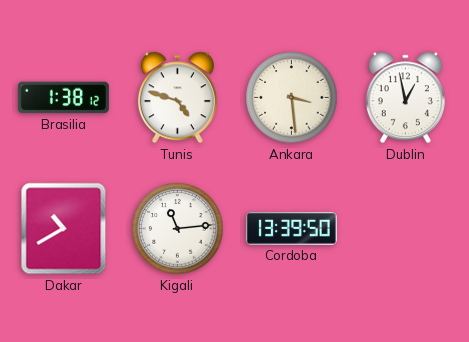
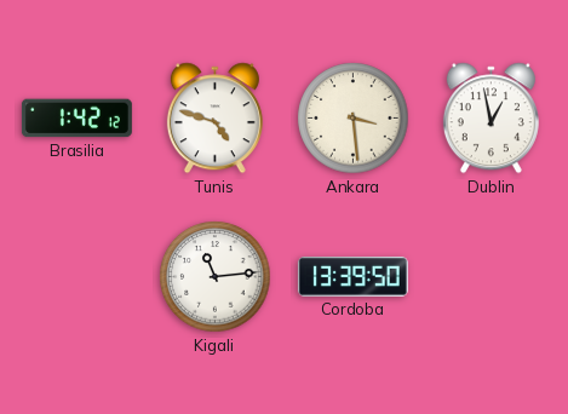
Brasilia: 1:38 -> 1:42 (76, 119)
Dakar: 10:40 -> none (64, 229)
